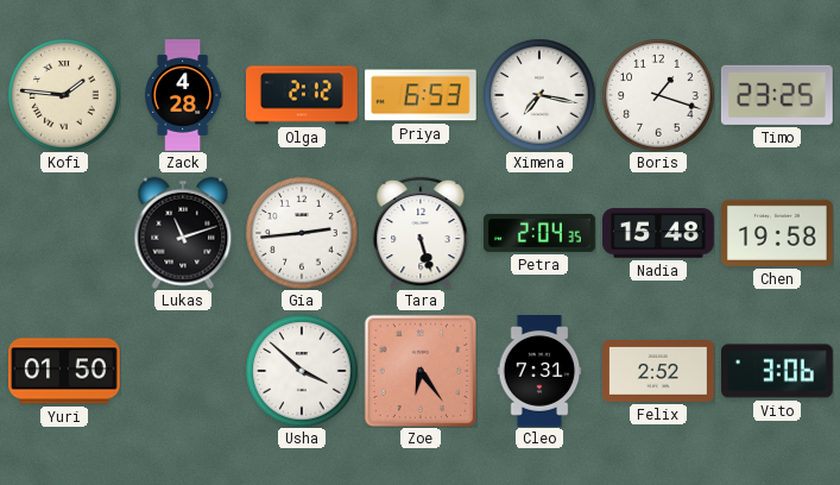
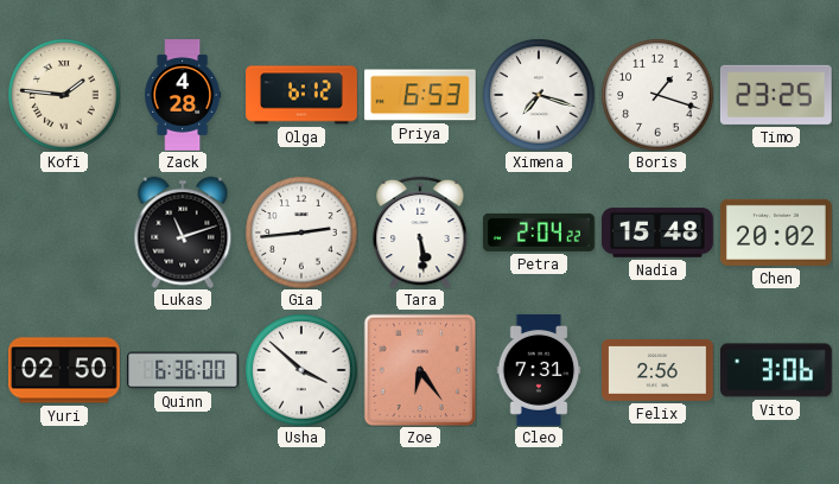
Olga: 2:12 -> 6:12 (303, 95)
Ximena: 7:17 -> 7:18 (539, 95)
Tara: 5:27 -> 5:29 (420, 233)
Petra: 2:04:35 -> 2:04:22 (540, 233)
Chen: 19:58 -> 20:02 (777, 233)
Yuri: 01:50 -> 02:50 (65, 370)
Quinn: none -> 6:36 (184, 370)
Felix: 2:52 -> 2:56 (659, 371)
